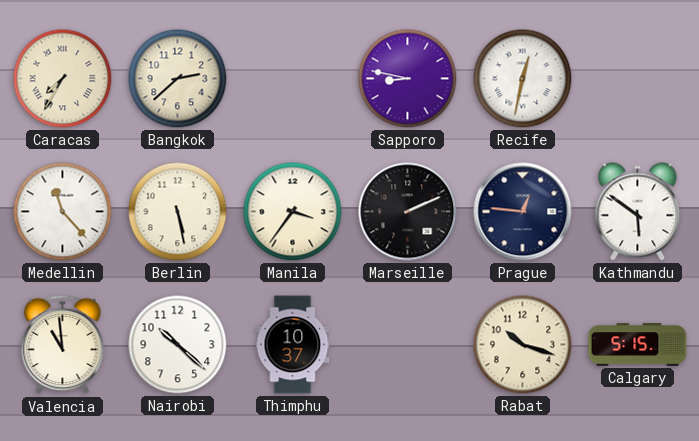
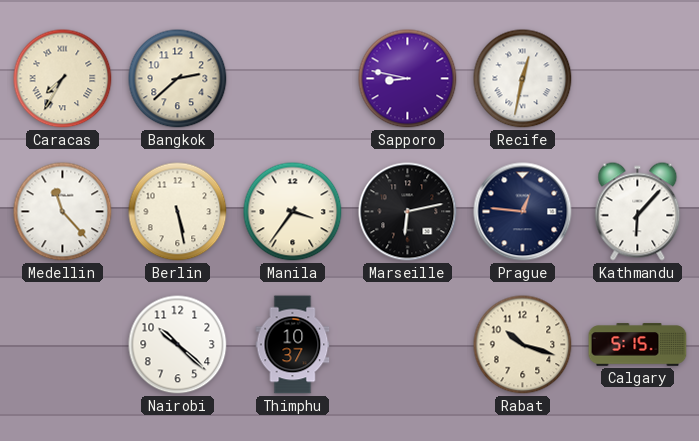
Marseille: 2:11 -> 6:13 (408, 212)
Kathmandu: 5:51 -> 6:07 (638, 212)
Valencia: 10:59 -> none (63, 345)
